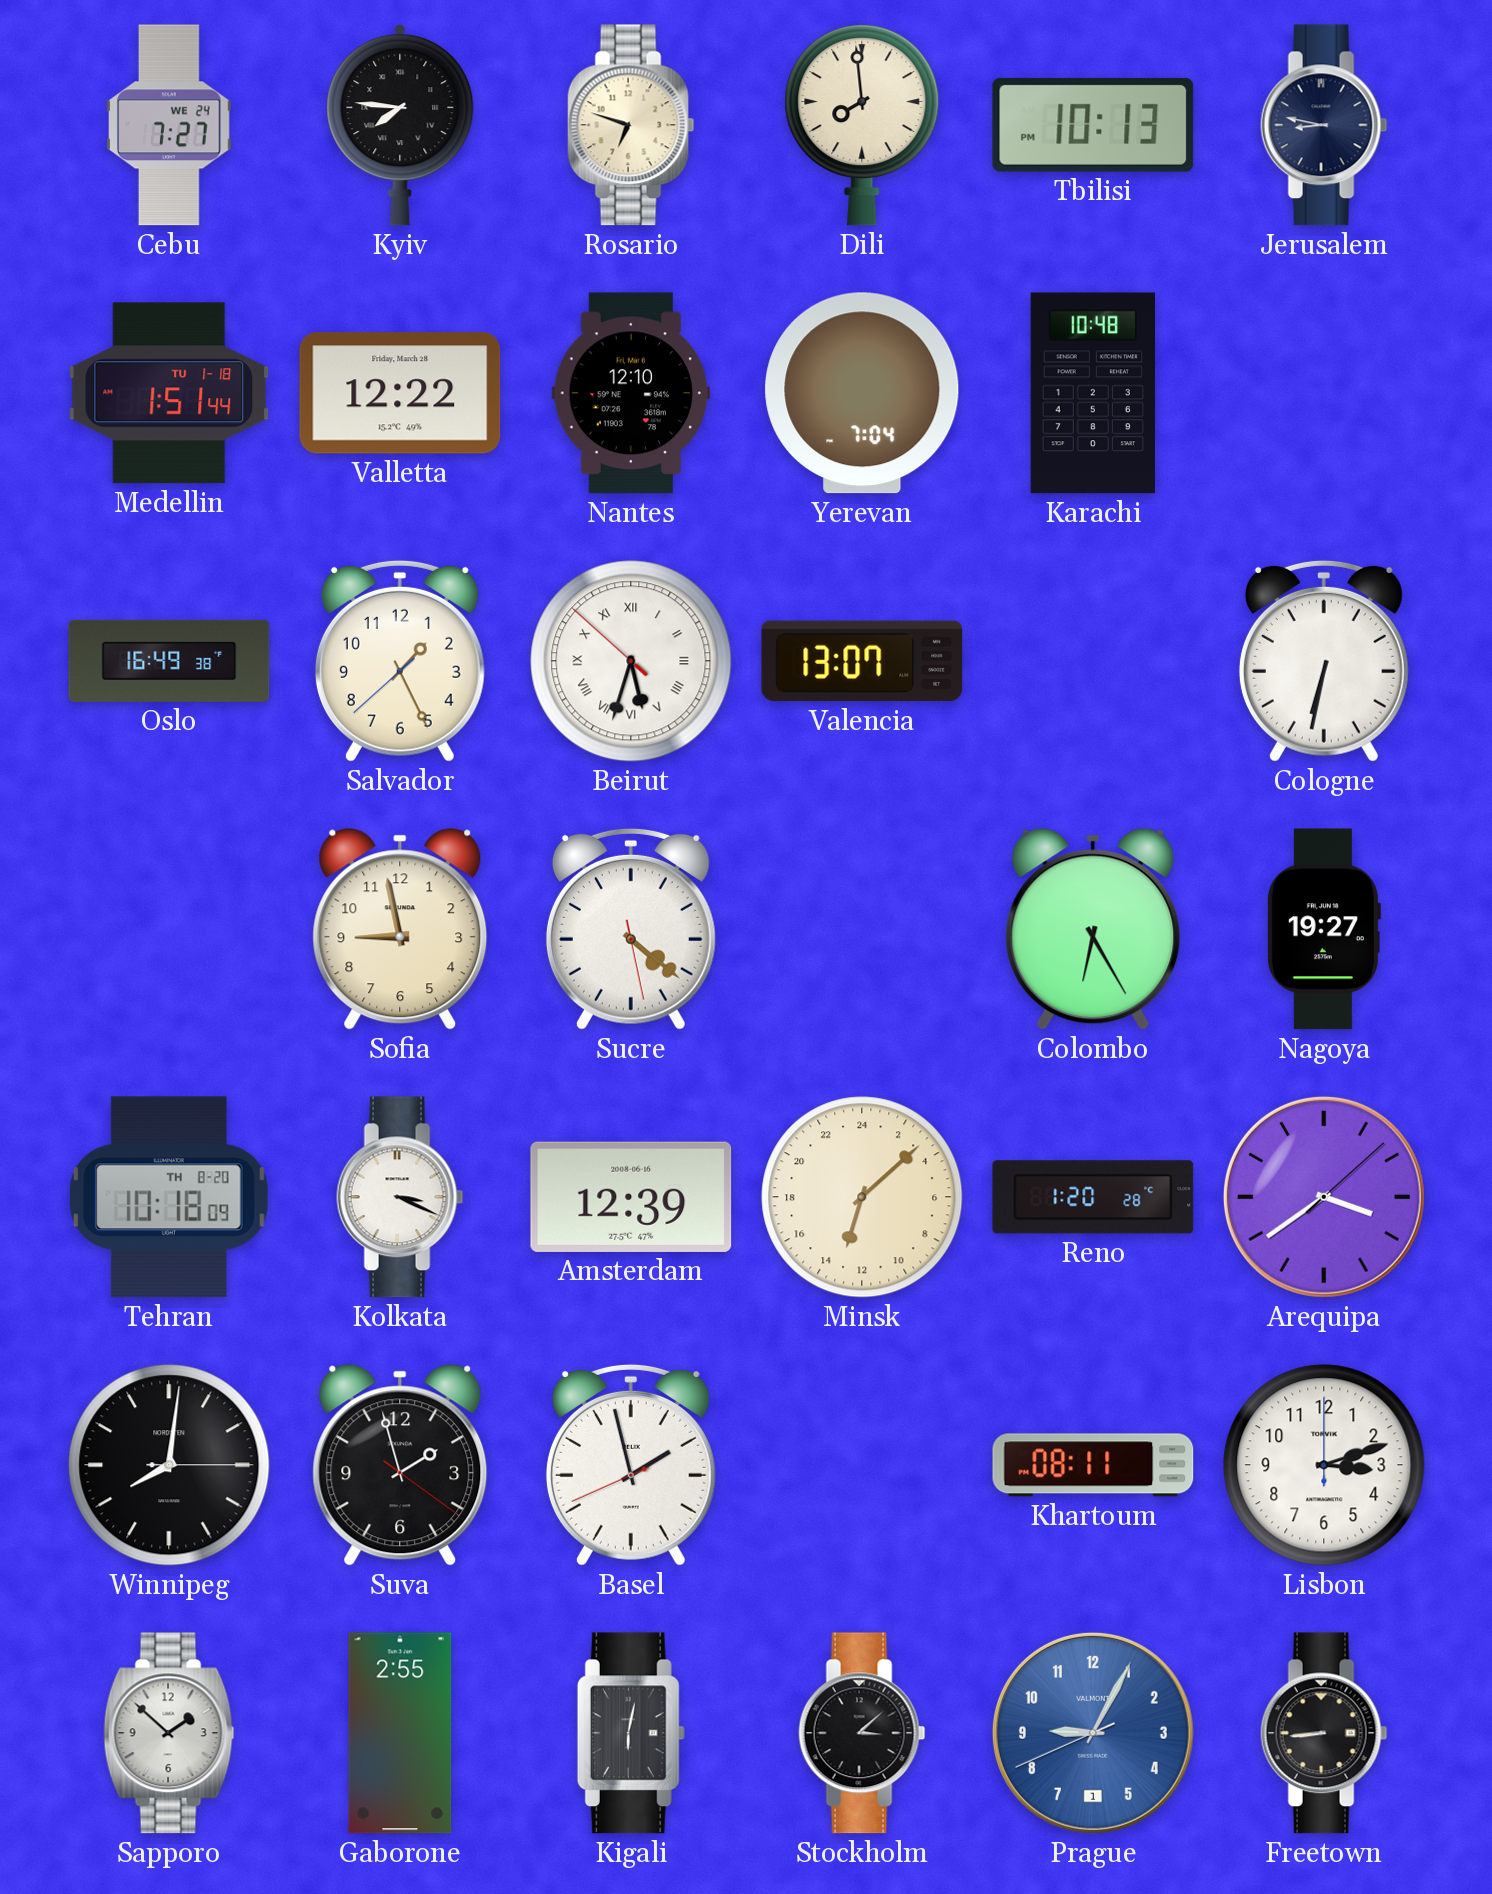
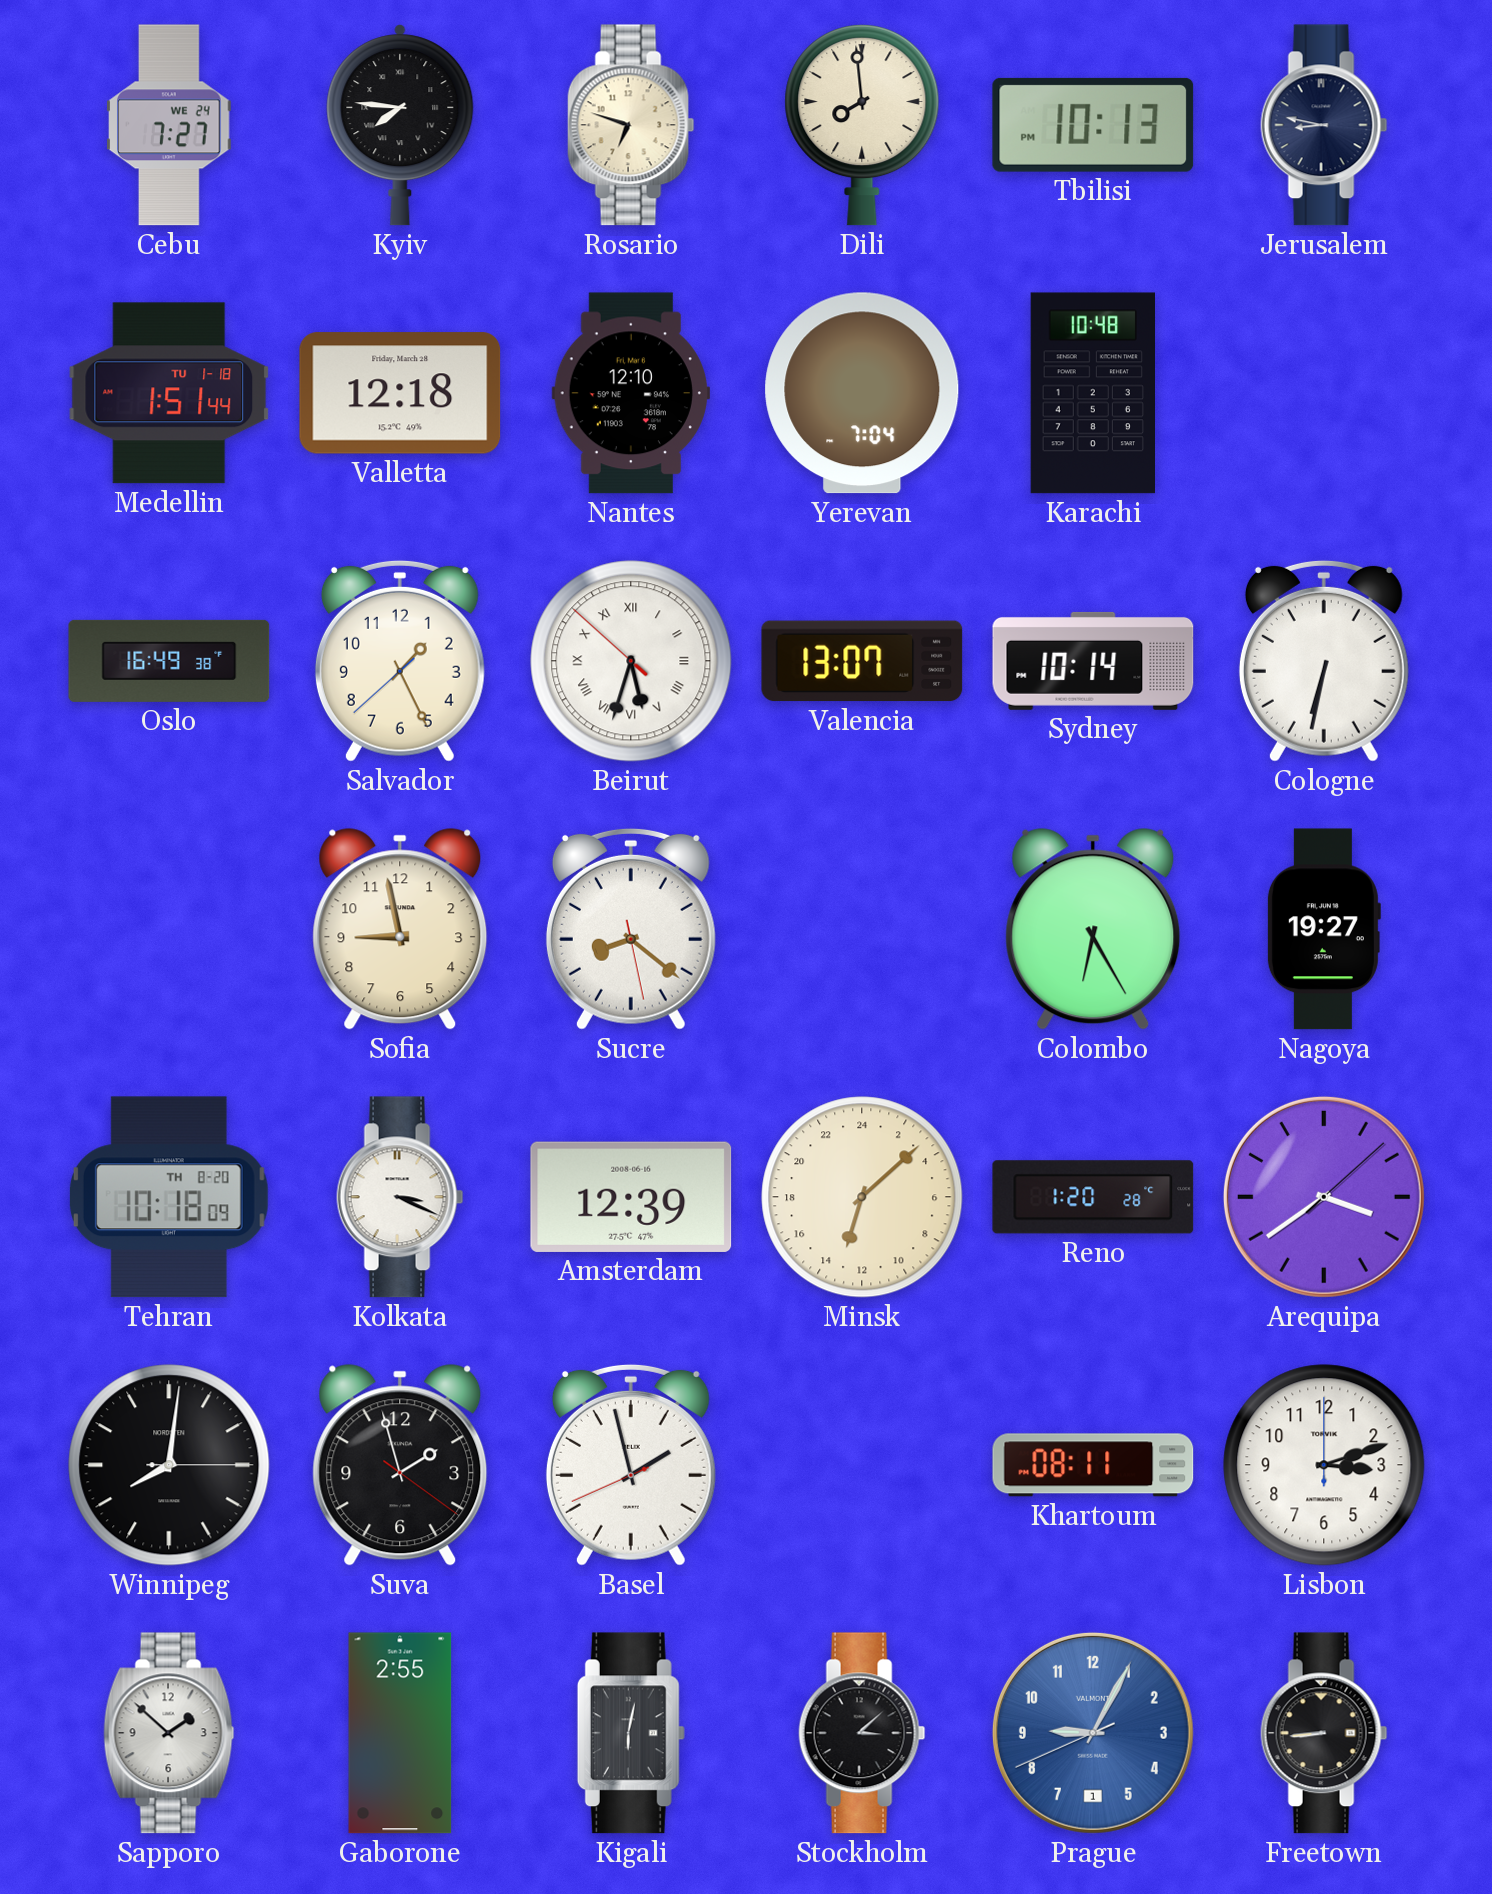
Valletta: 12:22 -> 12:18 (400, 393)
Sydney: none -> 10:14 (1093, 661)
Sucre: 4:21 -> 8:21 (631, 929)
